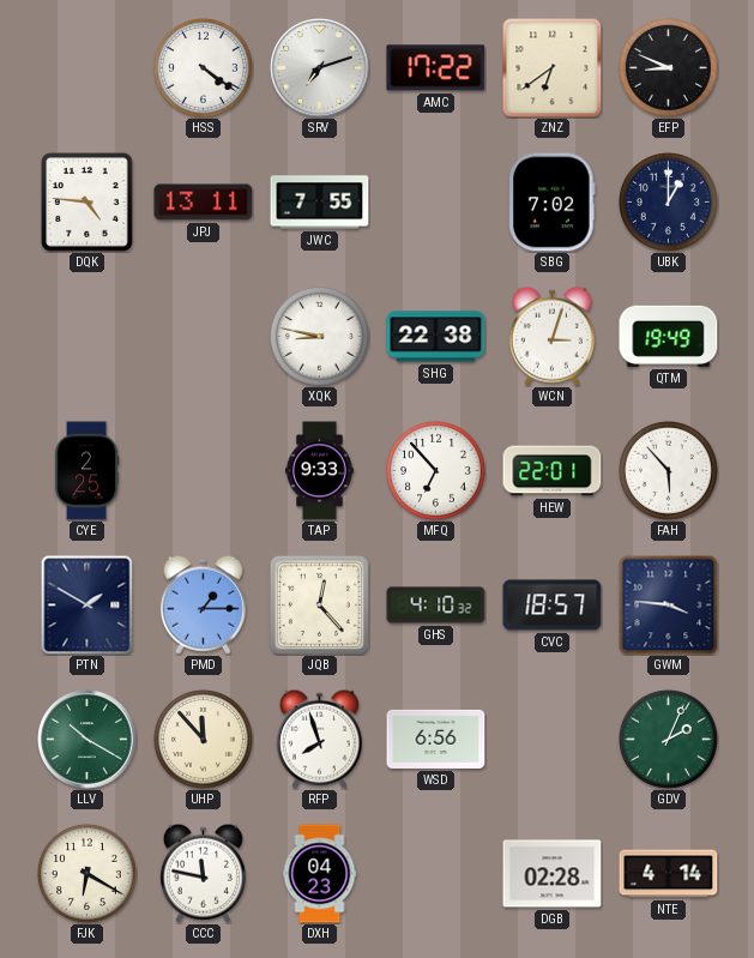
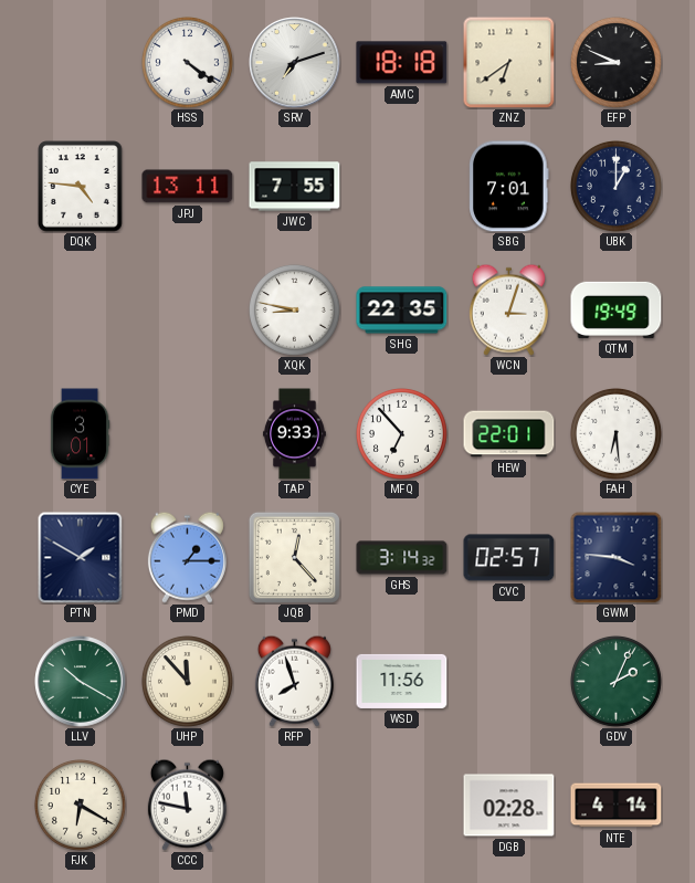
AMC: 17:22 -> 18:18 (402, 63)
SBG: 7:02 -> 7:01 (509, 187)
SHG: 22:38 -> 22:35 (402, 311)
CYE: 2:25 -> 3:01 (80, 434)
FAH: 5:53 -> 6:29 (615, 433)
GHS: 4:10 -> 3:14 (402, 558)
CVC: 18:57 -> 02:57 (509, 558)
WSD: 6:56 -> 11:56 (402, 681)
DXH: 04:23 -> none (320, 874)
